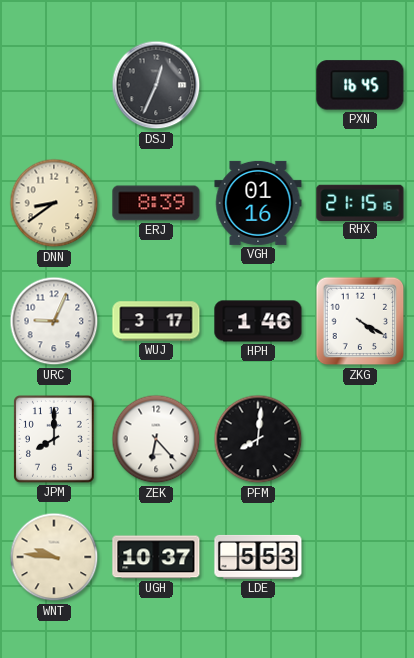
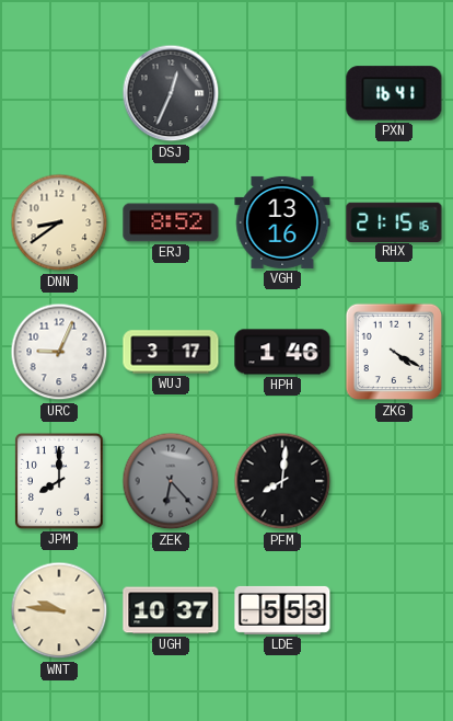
PXN: 16:45 -> 16:41 (394, 93)
ERJ: 8:39 -> 8:52 (171, 222)
VGH: 01:16 -> 13:16 (282, 222)
ZEK dial: white -> grey (171, 481)
